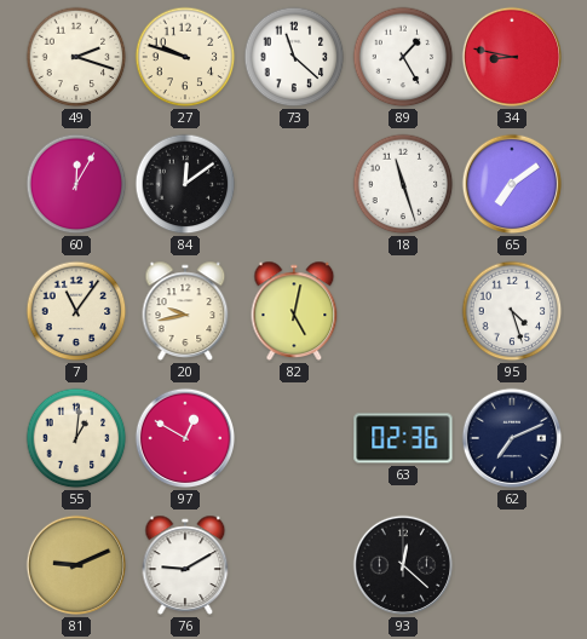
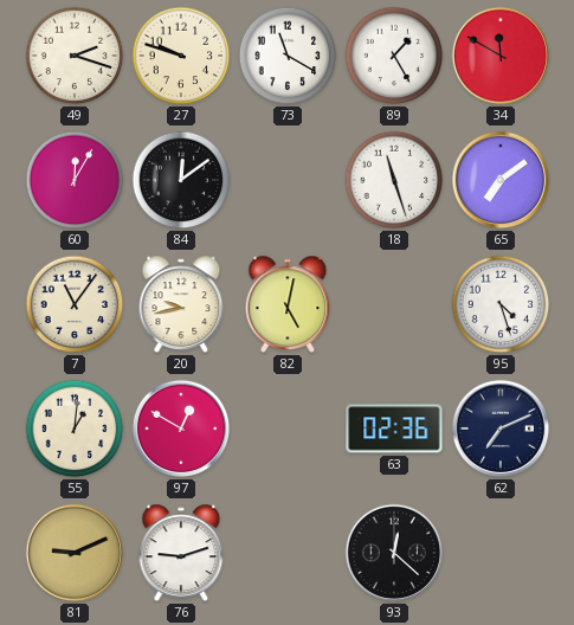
73: 11:22 -> 11:20 (288, 56)
34: 8:47 -> 11:50 (501, 56)
76: 9:10 -> 9:12 (181, 553)
